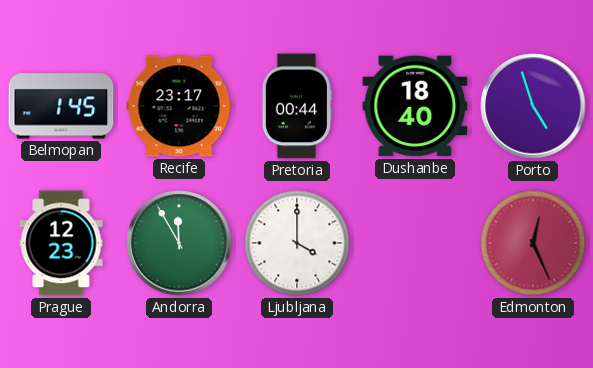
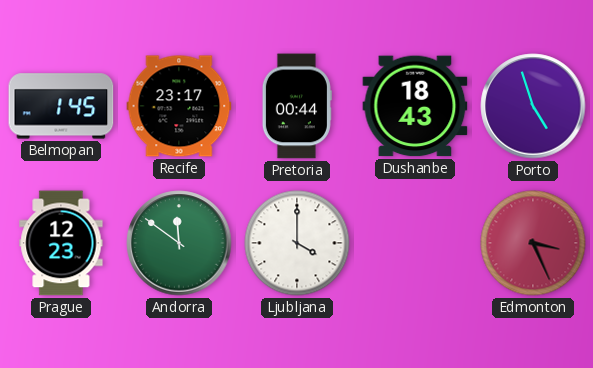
Dushanbe: 18:40 -> 18:43 (415, 106)
Andorra: 11:55 -> 11:51 (179, 243)
Edmonton: 12:26 -> 3:26 (533, 243)
